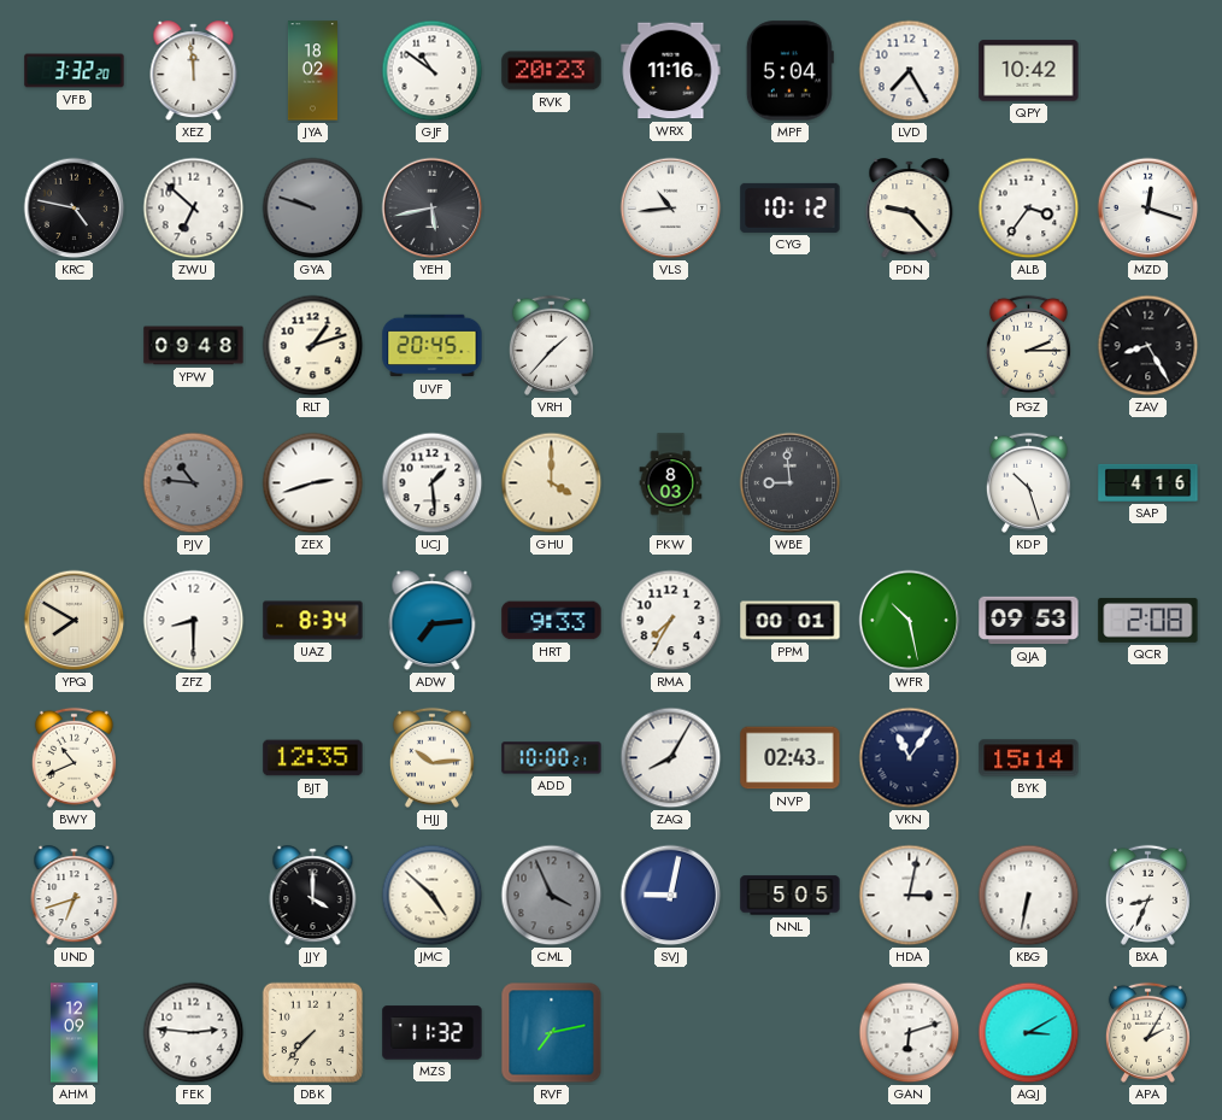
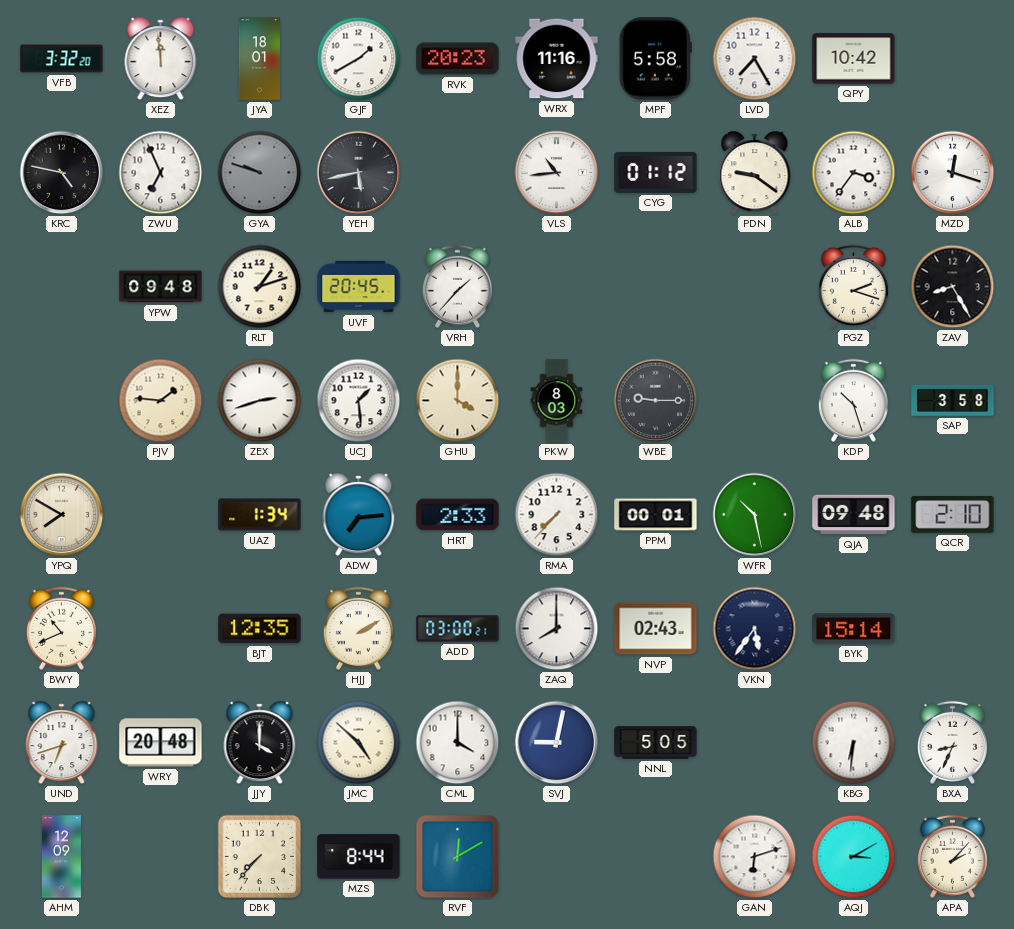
JYA: 18:02 -> 18:01 (259, 59)
GJF: 10:51 -> 1:40 (359, 59)
MPF: 5:04 -> 5:58 (655, 59)
ZWU: 6:52 -> 6:56 (161, 173)
CYG: 10:12 -> 01:12 (656, 172)
PDN: 9:23 -> 9:21 (755, 173)
PGZ: 2:15 -> 2:18 (853, 286)
PJV: 10:46 -> 1:46 (161, 401)
PJV dial: grey -> cream (161, 401)
WBE: 8:59 -> 9:15 (656, 401)
SAP: 4:16 -> 3:58 (953, 400)
ZFZ: 8:30 -> none (194, 621)
UAZ: 8:34 -> 1:34 (260, 515)
HRT: 9:33 -> 2:33 (458, 515)
RMA: 7:35 -> 7:37 (557, 515)
QJA: 09:53 -> 09:48 (854, 515)
QCR: 2:08 -> 2:10 (953, 514)
HJJ: 10:14 -> 2:10 (358, 628)
ADD: 10:00 -> 03:00 (458, 629)
ZAQ: 8:05 -> 8:00 (557, 629)
VKN: 11:06 -> 5:36 (755, 629)
WRY: none -> 20:48 (161, 743)
CML: 3:56 -> 4:00 (458, 743)
CML dial: grey -> white (458, 743)
HDA: 3:02 -> none (910, 896)
KBG: 6:32 -> 6:31 (854, 743)
FEK: 2:46 -> none (194, 1033)
MZS: 11:32 -> 8:44 (359, 857)
RVF: 7:13 -> 12:10 (458, 857)
APA: 2:05 -> 2:07 (952, 856)
